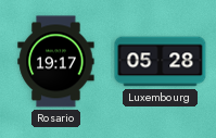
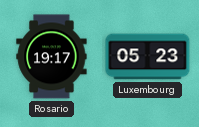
Luxembourg: 05:28 -> 05:23 (148, 57)
